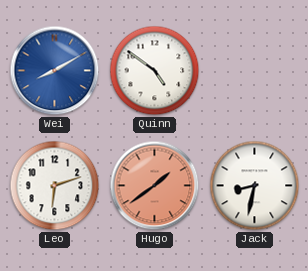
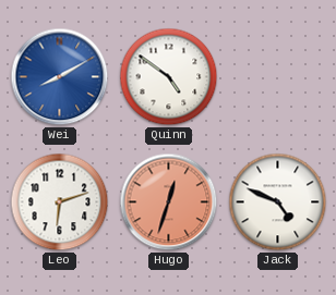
Hugo: 1:39 -> 12:33 (169, 202)
Jack: 8:32 -> 4:49 (278, 202)
